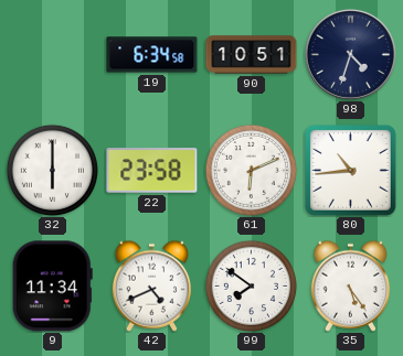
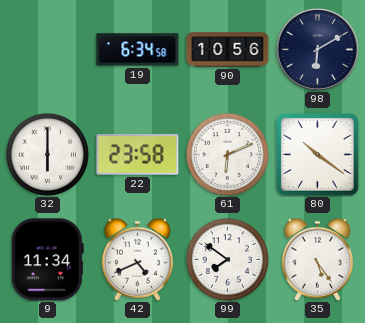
90: 10:51 -> 10:56 (228, 50)
98: 4:33 -> 6:10 (317, 49)
80: 10:44 -> 10:21 (318, 155)
